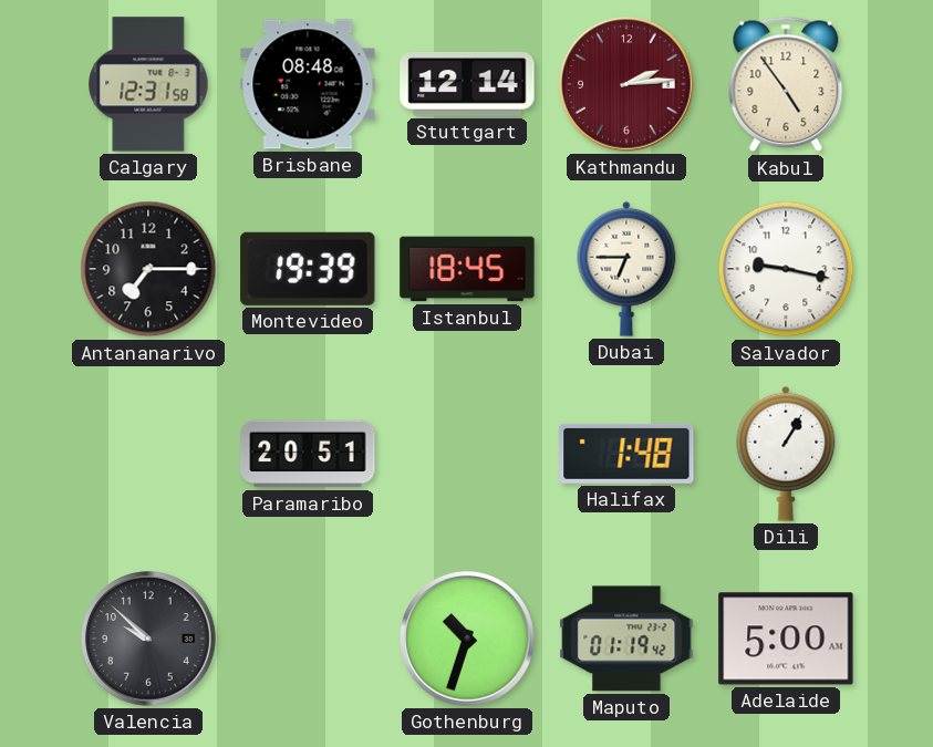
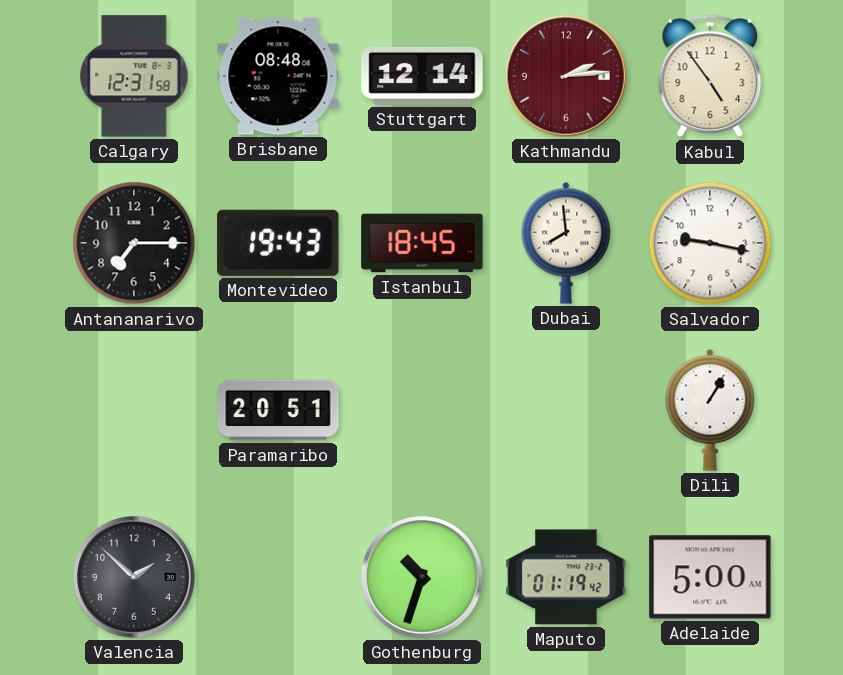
Montevideo: 19:39 -> 19:43 (278, 243)
Dubai: 6:45 -> 7:59 (566, 243)
Halifax: 1:48 -> none (626, 454)
Valencia: 9:52 -> 1:52 (134, 577)
